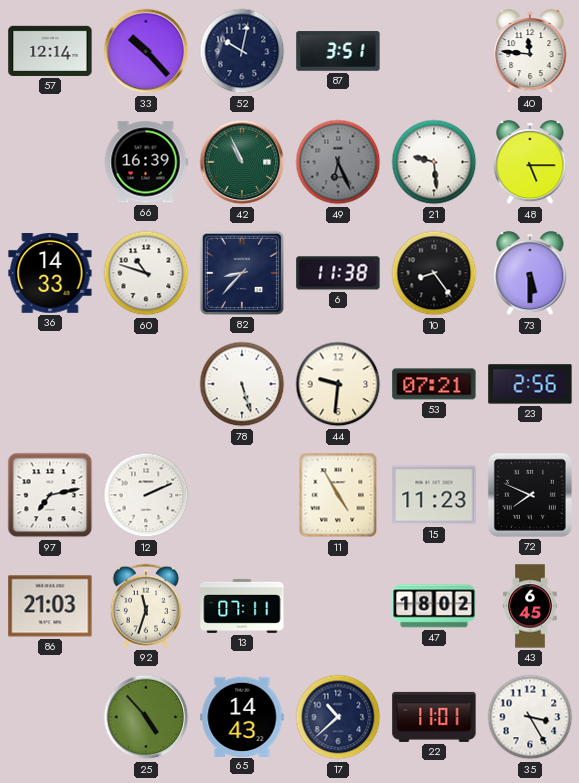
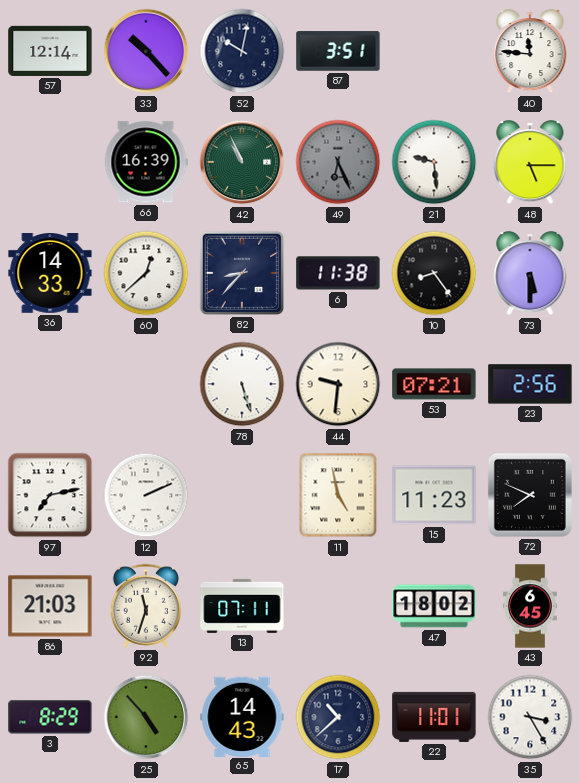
60: 10:48 -> 12:38 (146, 273)
11: 4:55 -> 4:58 (338, 495)
3: none -> 8:29 (50, 717)
